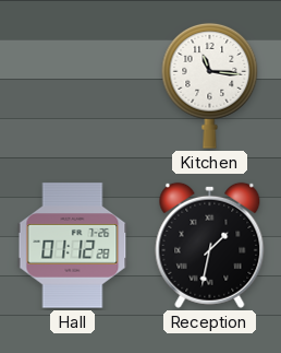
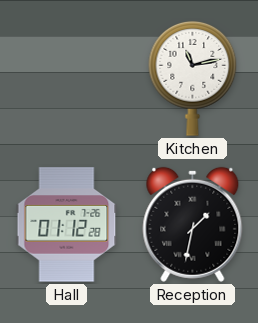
Kitchen: 11:16 -> 11:13 (193, 78)
